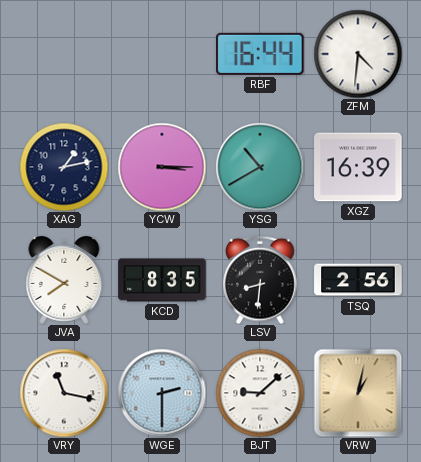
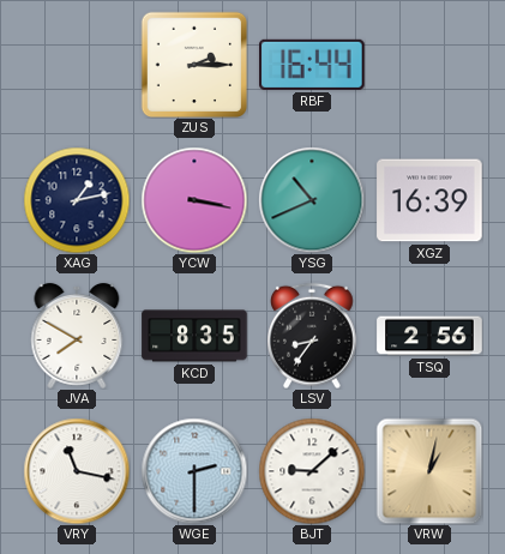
ZUS: none -> 2:15 (193, 64)
ZFM: 4:31 -> none (358, 54)
YCW: 3:15 -> 3:17 (194, 200)
YSG: 10:40 -> 10:41 (312, 200)
LSV: 8:31 -> 8:36 (313, 336)
